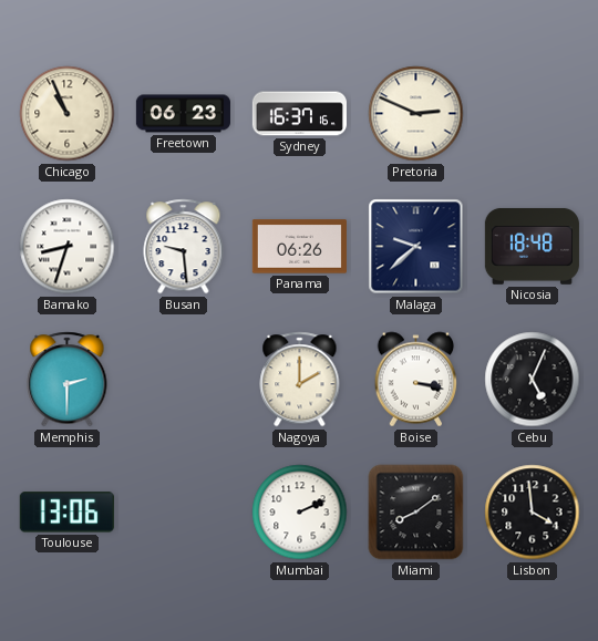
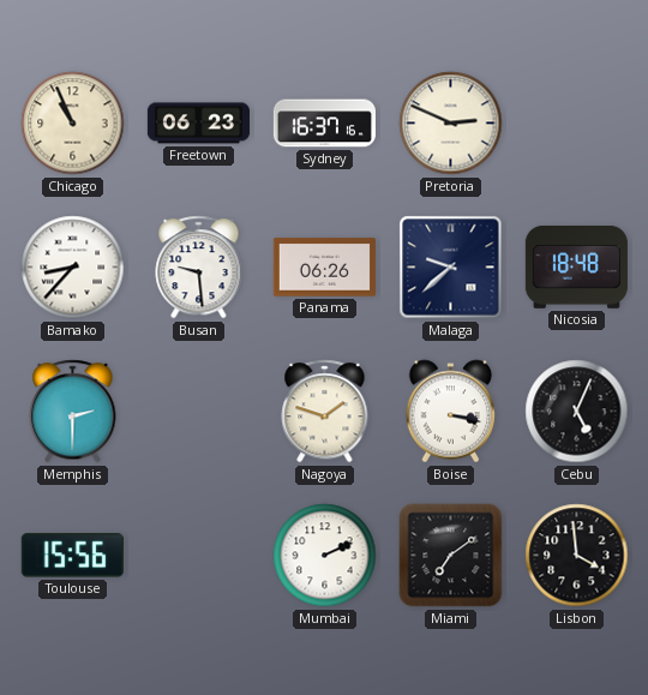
Bamako: 8:33 -> 8:37 (73, 268)
Nagoya: 2:00 -> 1:48 (325, 412)
Toulouse: 13:06 -> 15:56 (72, 556)
Miami: 8:09 -> 7:09 (451, 556)
